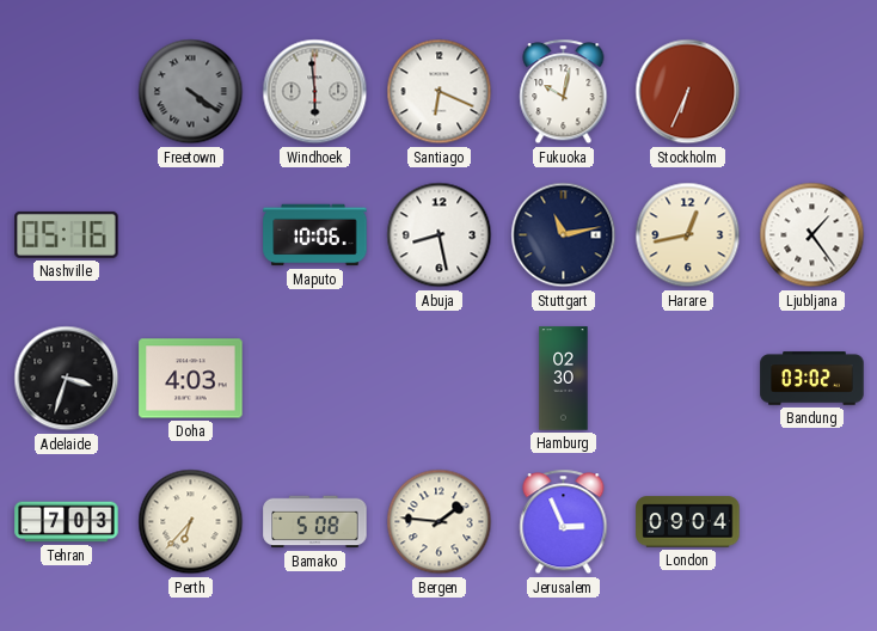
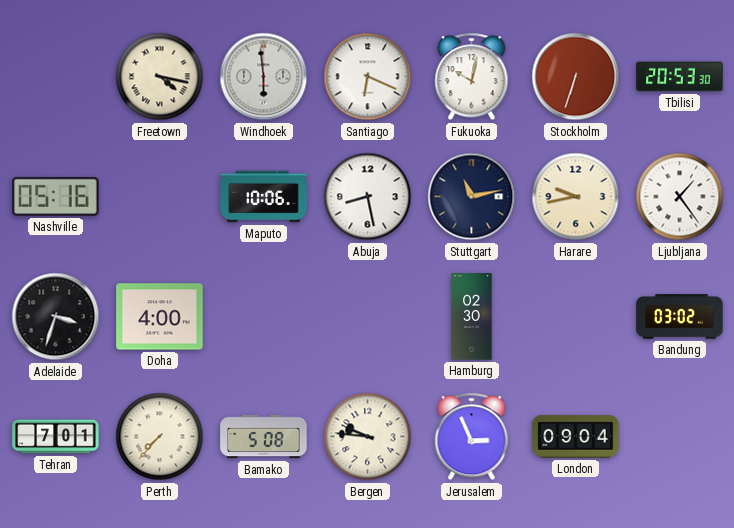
Freetown: 4:21 -> 4:17 (160, 77)
Freetown dial: grey -> cream (160, 77)
Stockholm: 6:34 -> 6:33 (576, 77)
Tbilisi: none -> 20:53 (680, 77)
Harare: 12:43 -> 9:43 (576, 197)
Doha: 4:03 -> 4:00 (160, 317)
Tehran: 7:03 -> 7:01 (56, 437)
Perth: 6:37 -> 7:37 (160, 437)
Bergen: 1:46 -> 9:46 (368, 437)
